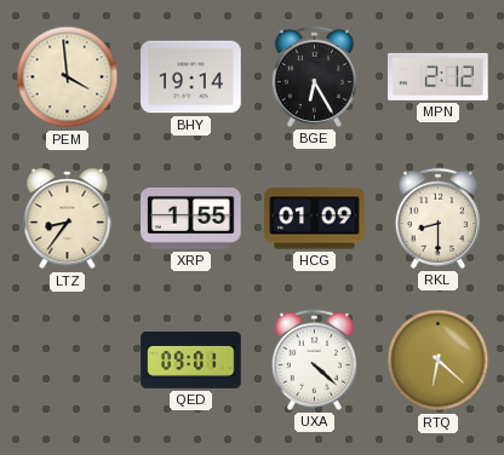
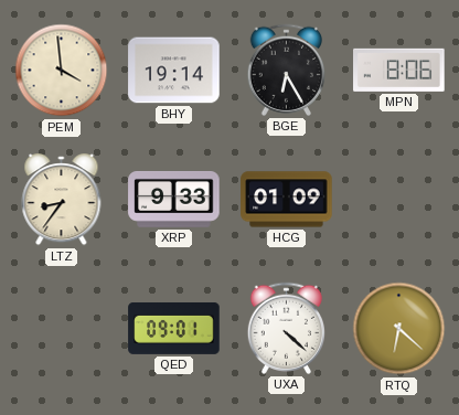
MPN: 2:12 -> 8:06 (399, 70)
XRP: 1:55 -> 9:33 (174, 199)
RKL: 8:30 -> none (437, 218)
